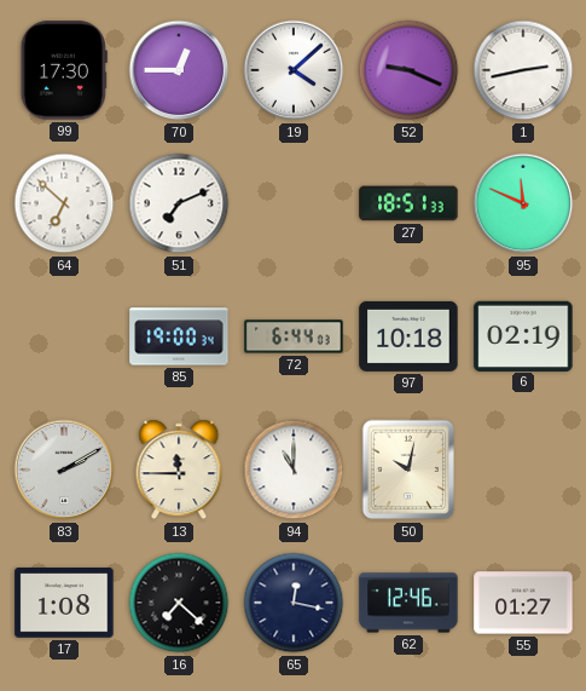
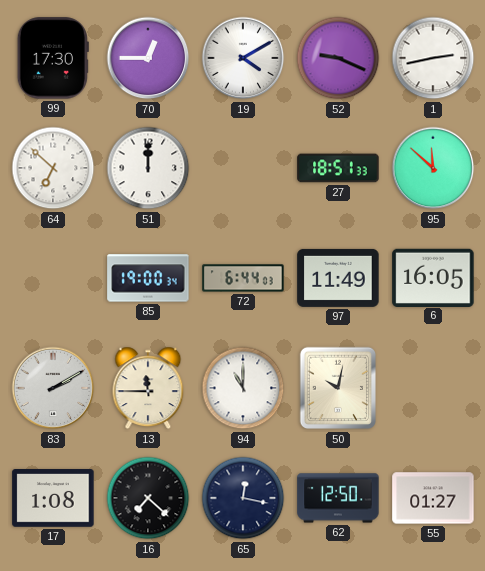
19: 4:08 -> 4:10 (243, 58)
51: 7:11 -> 12:00 (148, 168)
95: 11:49 -> 11:52 (433, 168)
97: 10:18 -> 11:49 (338, 278)
6: 02:19 -> 16:05 (433, 277)
62: 12:46 -> 12:50 (338, 498)
